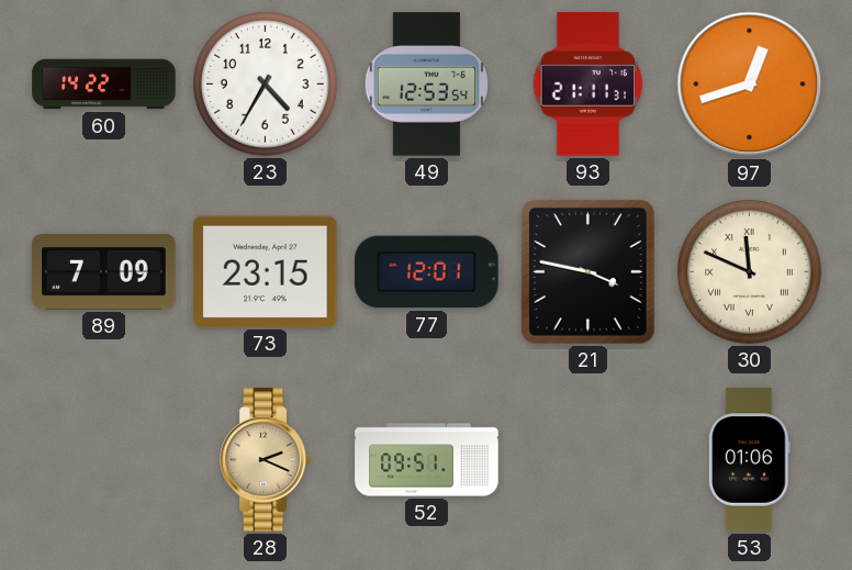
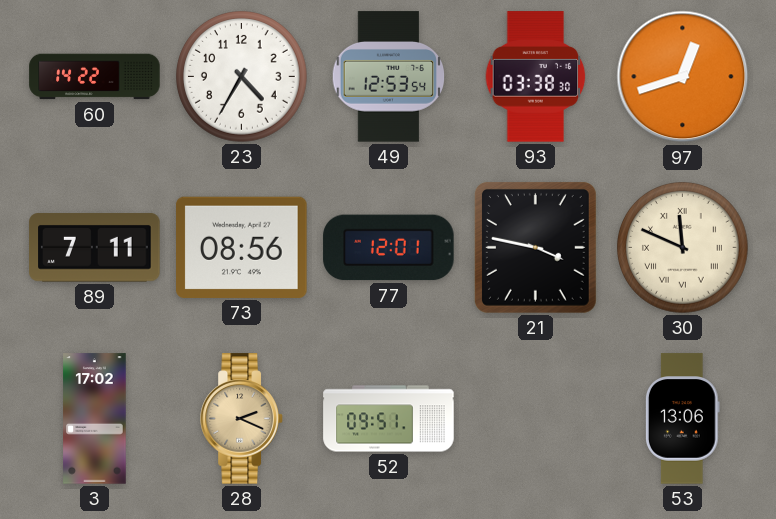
93: 21:11 -> 03:38 (536, 77)
89: 7:09 -> 7:11 (95, 248)
73: 23:15 -> 08:56 (242, 247)
3: none -> 17:02 (95, 419)
53: 01:06 -> 13:06 (682, 419)
